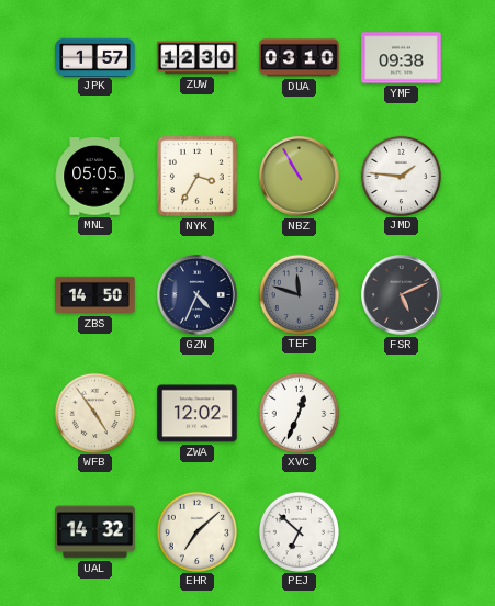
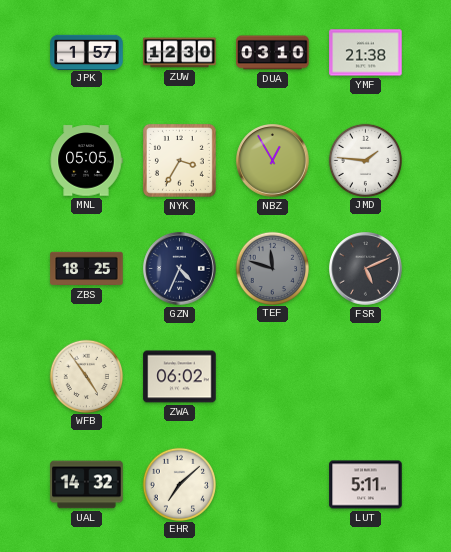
YMF: 09:38 -> 21:38 (366, 53)
NBZ: 10:55 -> 12:55 (273, 161)
ZBS: 14:50 -> 18:25 (87, 269)
ZWA: 12:02 -> 06:02 (180, 377)
XVC: 12:34 -> none (299, 413)
PEJ: 6:52 -> none (299, 531)
LUT: none -> 5:11 (366, 485)
